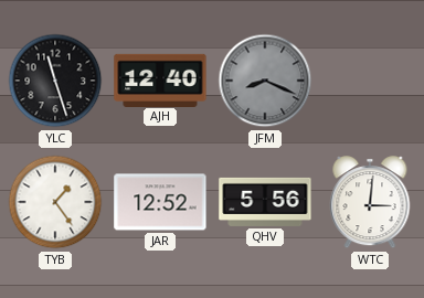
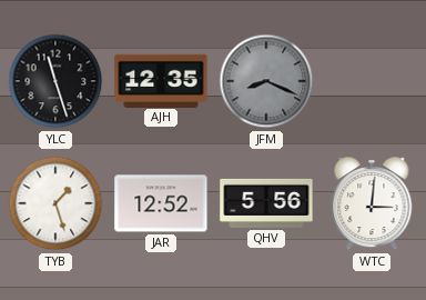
AJH: 12:40 -> 12:35 (161, 80)
TYB: 1:24 -> 1:27 (55, 203)
